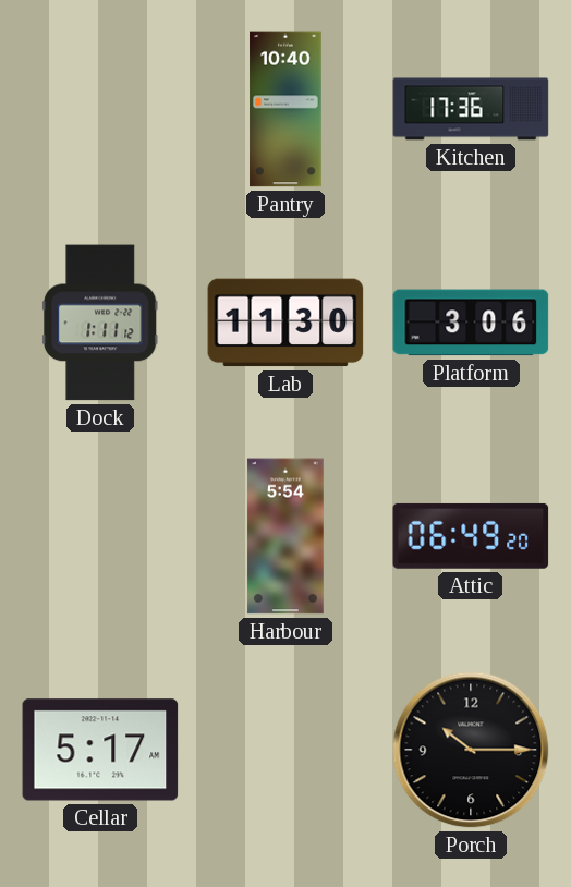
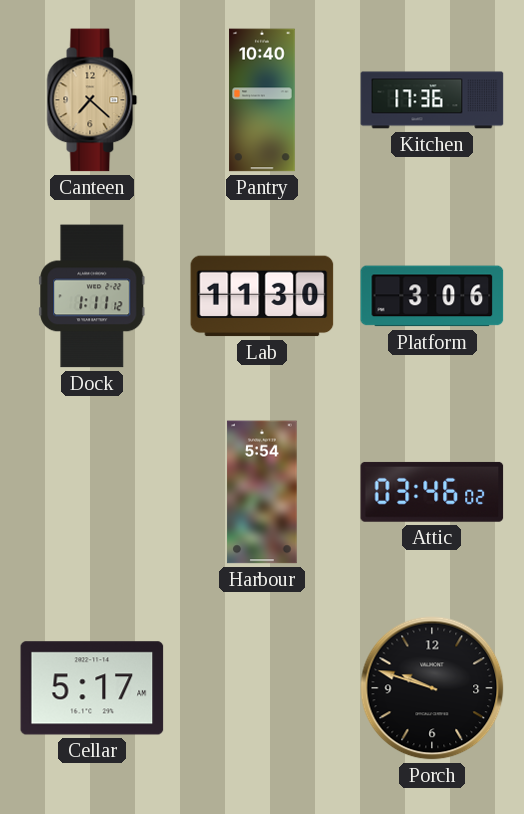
Canteen: none -> 7:22 (92, 100)
Attic: 06:49 -> 03:46 (432, 492)
Porch: 10:15 -> 9:48 (432, 688)
